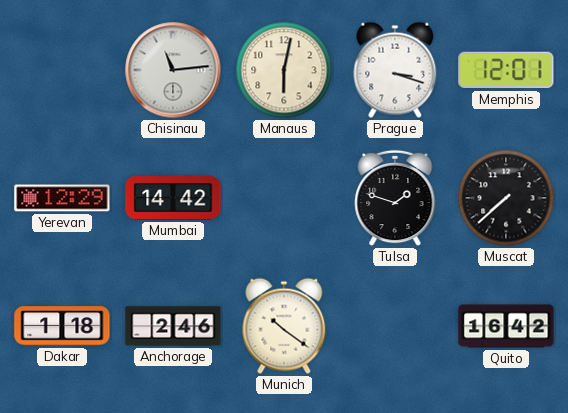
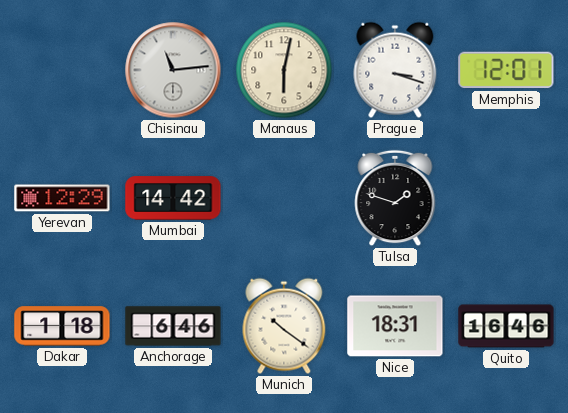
Muscat: 7:38 -> none (506, 198)
Anchorage: 2:46 -> 6:46 (173, 326)
Nice: none -> 18:31 (395, 326)
Quito: 16:42 -> 16:46 (506, 326)
